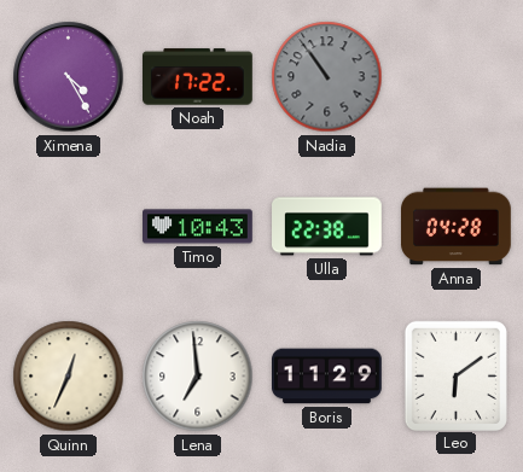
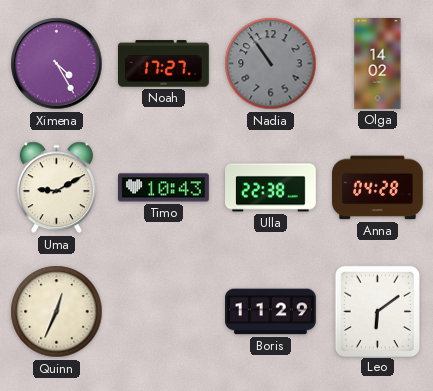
Noah: 17:22 -> 17:27 (164, 64)
Olga: none -> 14:02 (378, 64)
Uma: none -> 9:10 (56, 188)
Lena: 6:59 -> none (198, 377)
